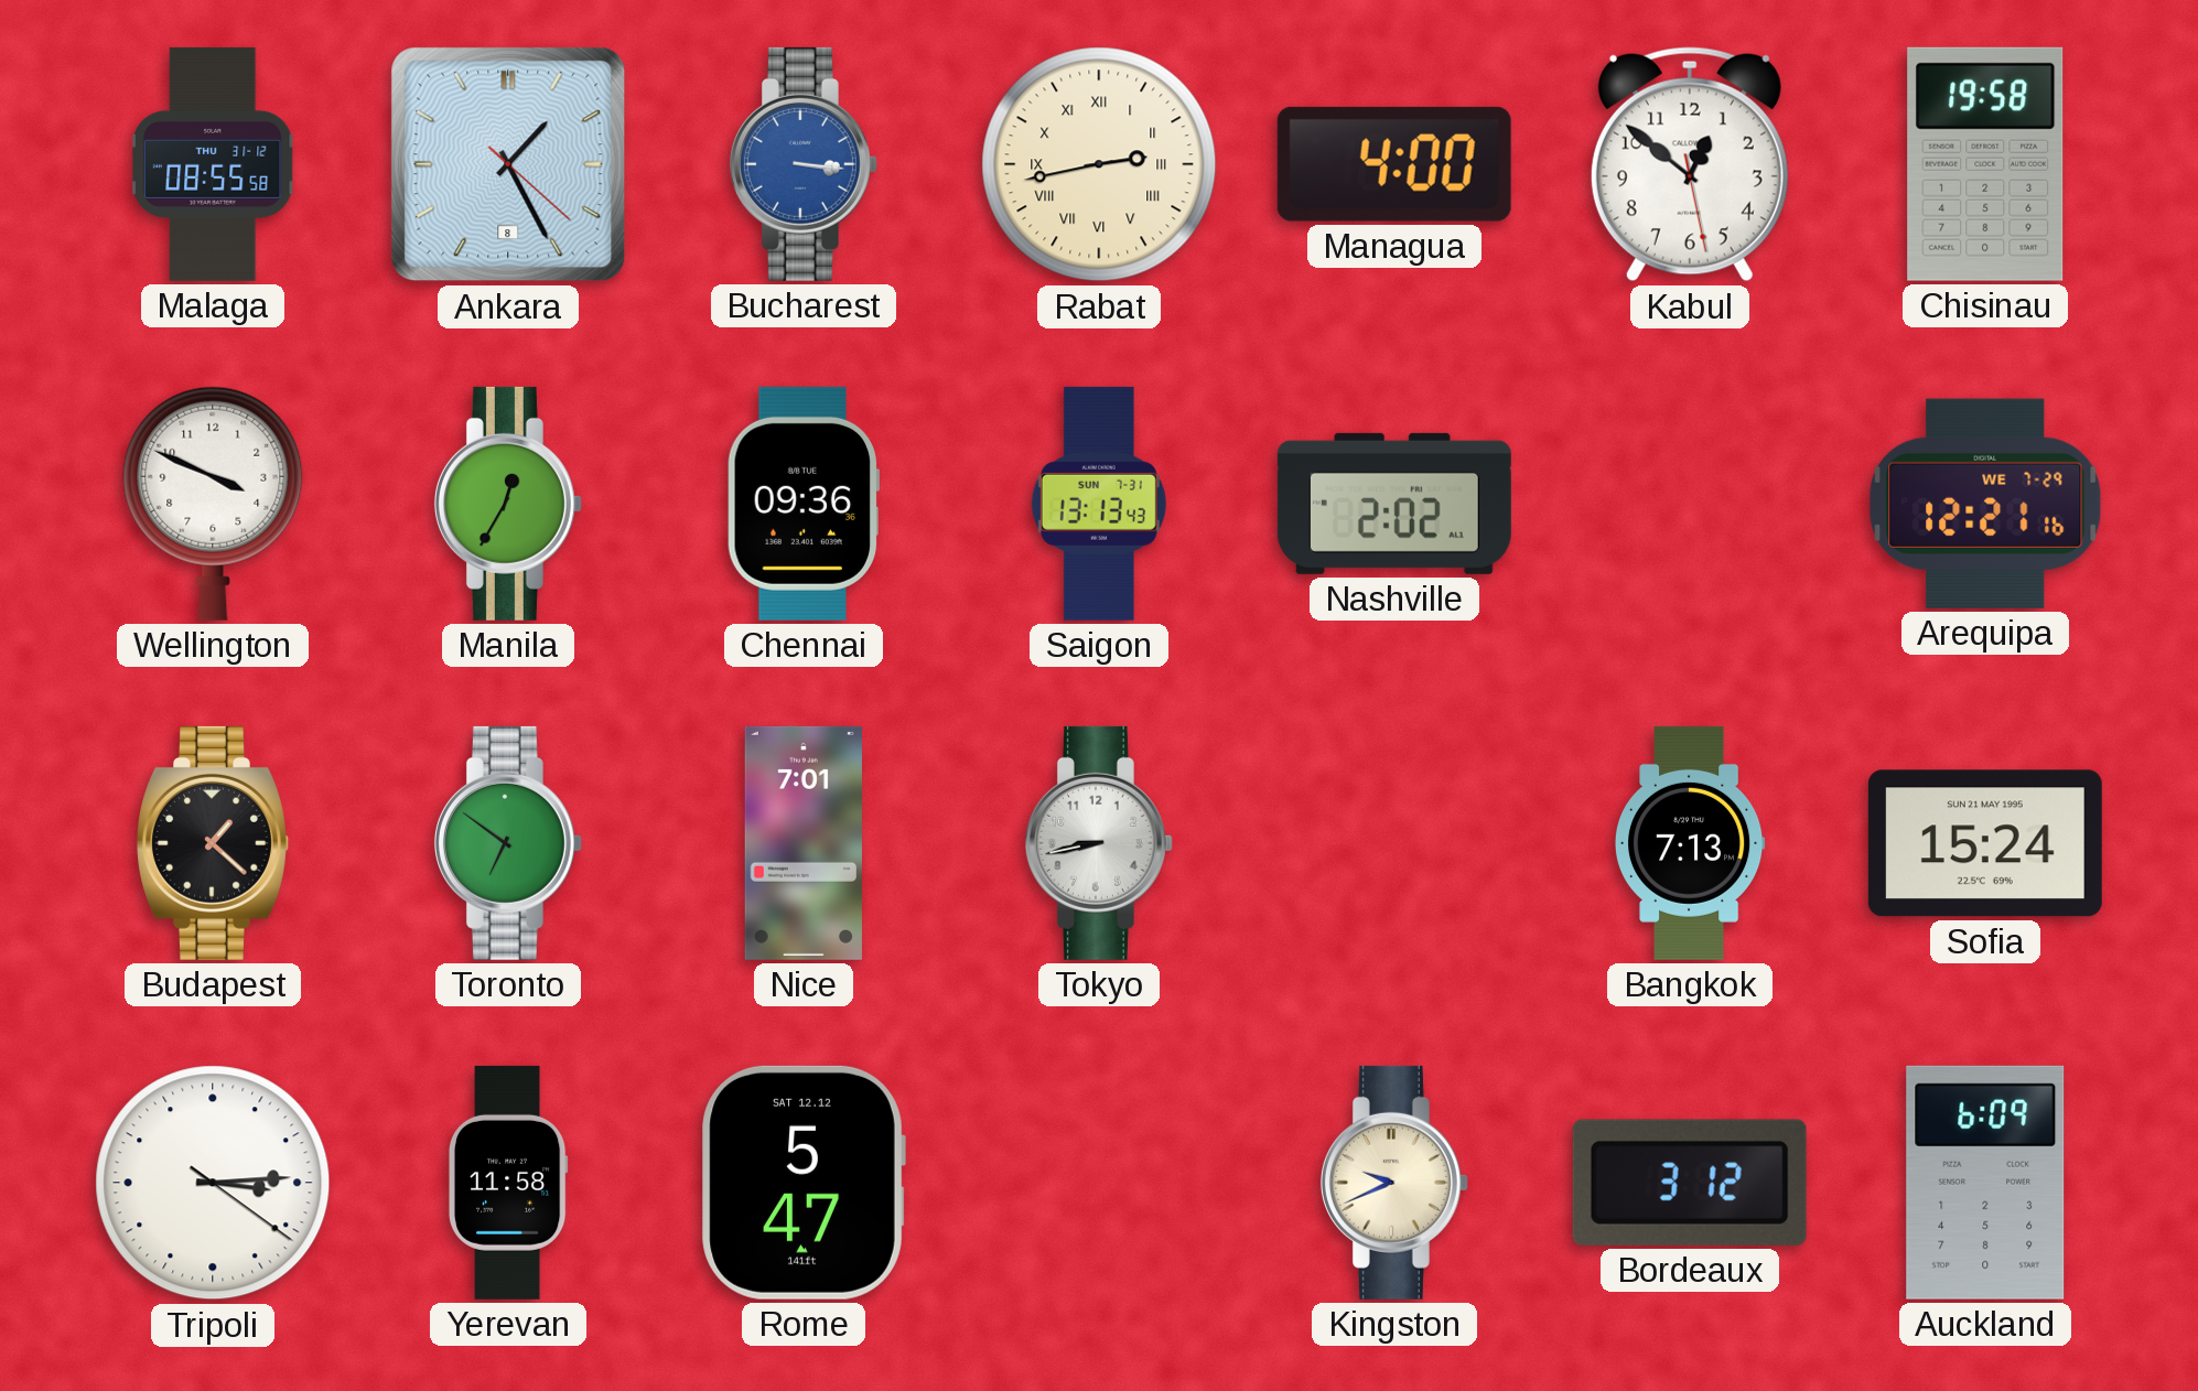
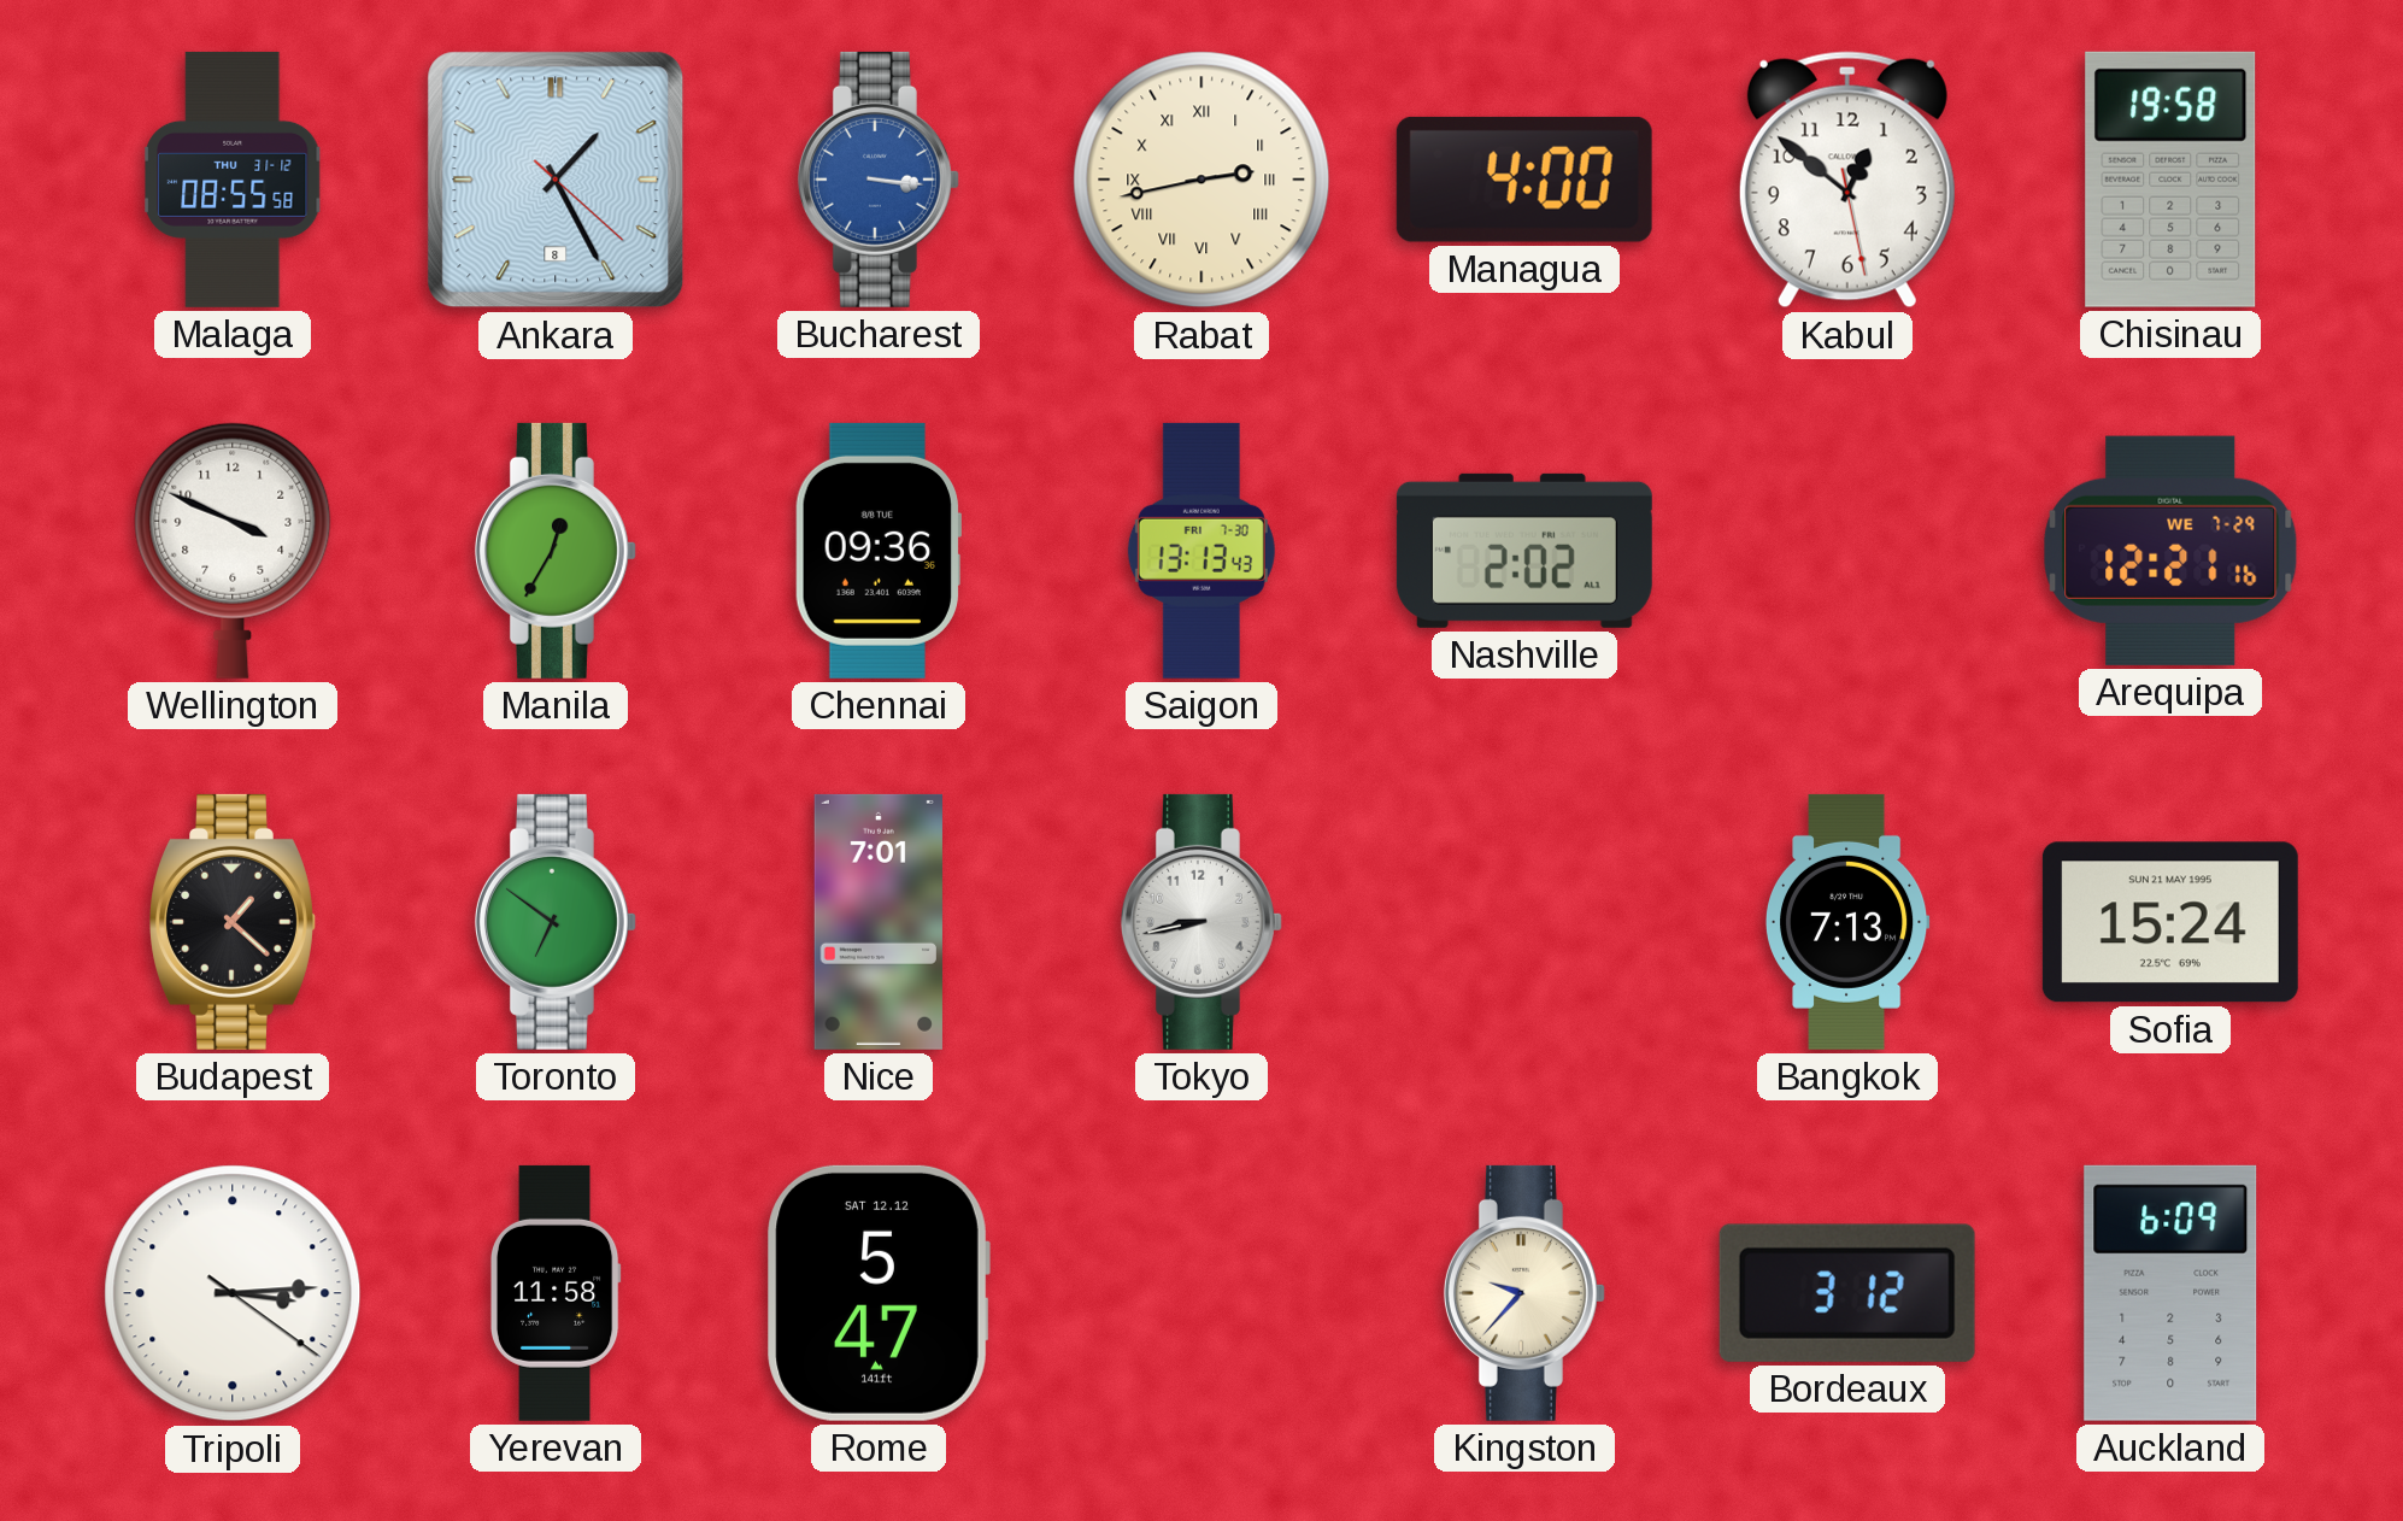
Saigon date: SUN 7-31 -> FRI 7-30 (1201, 551)
Kingston: 9:41 -> 9:37 (1524, 1293)
